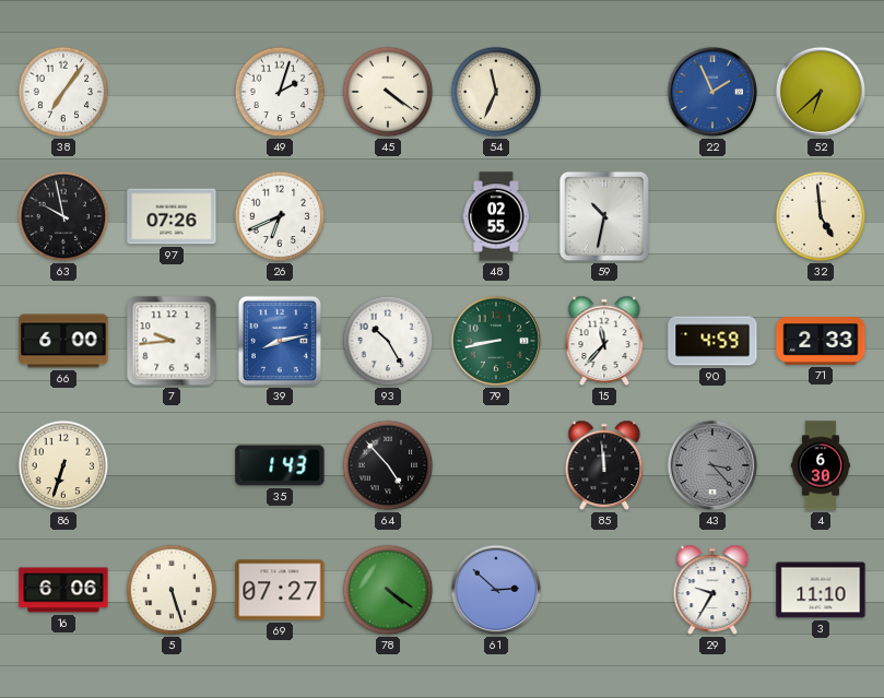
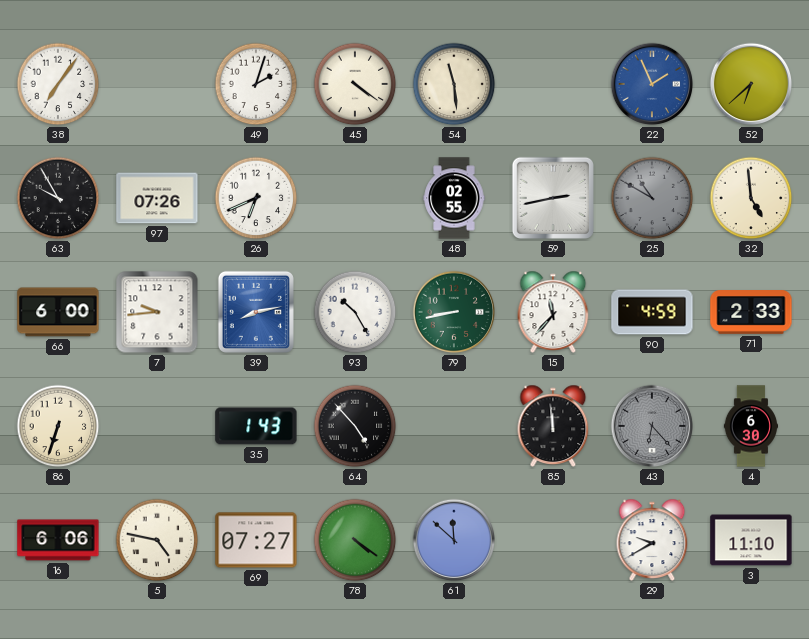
54: 11:34 -> 11:29 (454, 84)
63: 9:58 -> 9:55 (58, 198)
59: 10:32 -> 2:43 (553, 198)
25: none -> 10:50 (652, 198)
43: 3:23 -> 6:23 (652, 426)
5: 5:27 -> 4:47 (157, 540)
61: 2:52 -> 11:52 (454, 540)
29: 9:35 -> 9:40 (652, 540)
